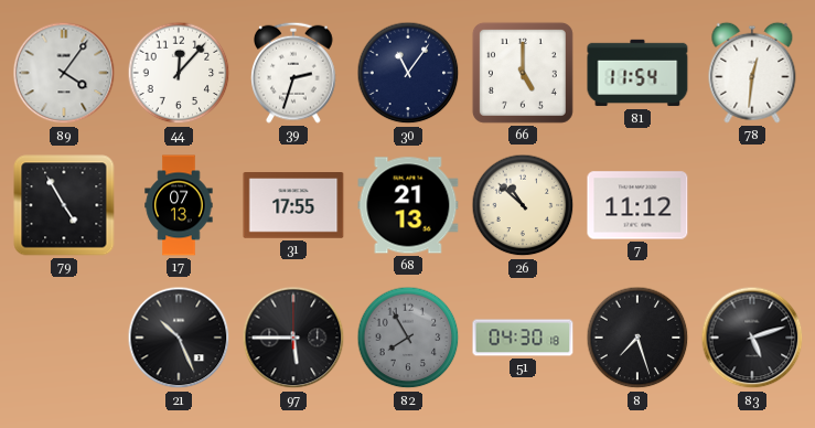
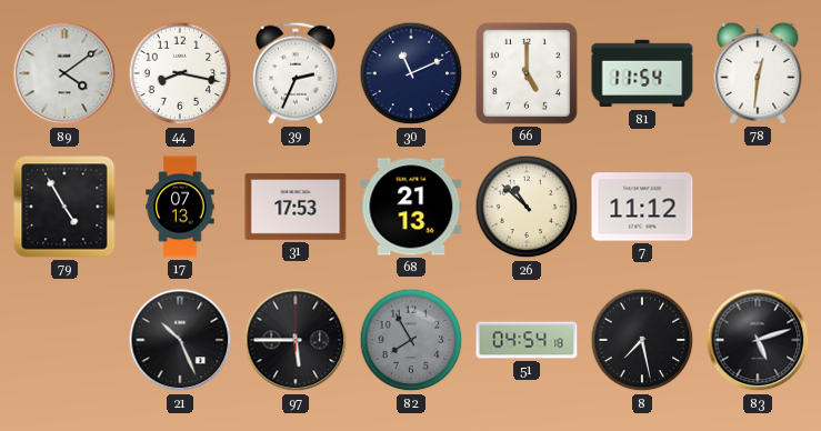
89: 4:06 -> 4:09 (64, 73)
44: 12:07 -> 8:17 (180, 73)
39: 2:33 -> 2:34 (297, 73)
30: 11:06 -> 11:11 (411, 73)
31: 17:55 -> 17:53 (296, 207)
51: 04:30 -> 04:54 (527, 340)
8: 7:27 -> 7:28 (642, 340)
